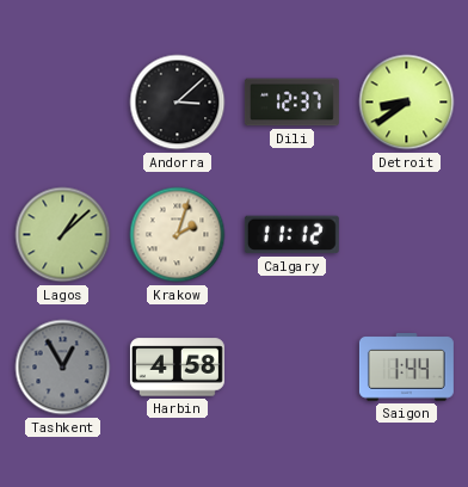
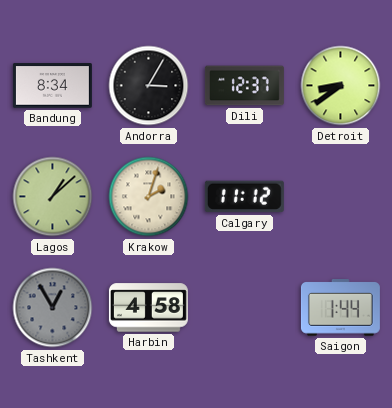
Bandung: none -> 8:34 (52, 86)
Andorra: 3:08 -> 3:05 (149, 86)
